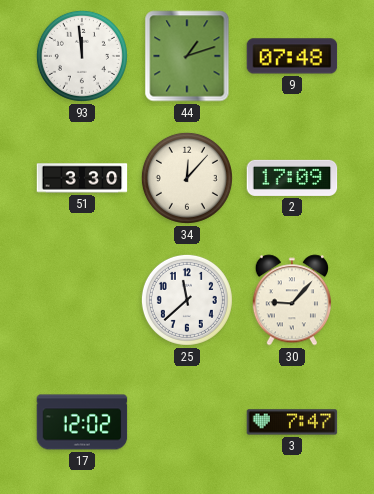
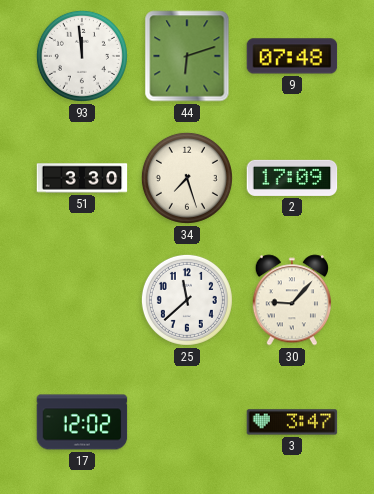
44: 1:12 -> 6:12 (187, 56)
34: 12:07 -> 7:27 (187, 178)
3: 7:47 -> 3:47 (292, 422)
